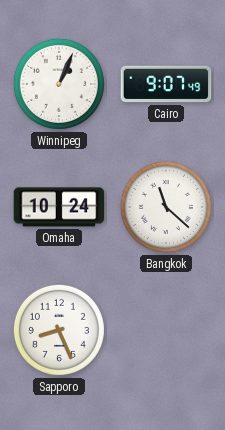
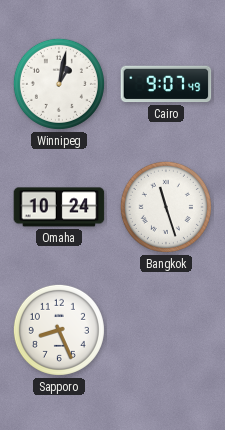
Winnipeg: 1:04 -> 1:02 (59, 84)
Bangkok: 11:22 -> 11:27 (166, 207)
